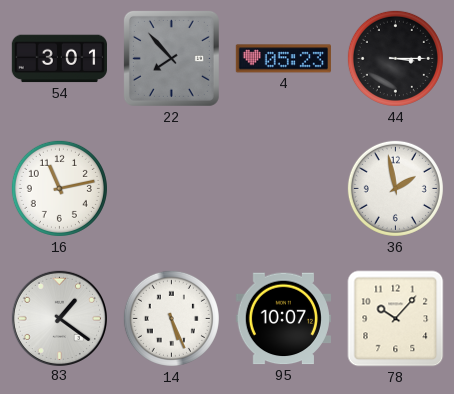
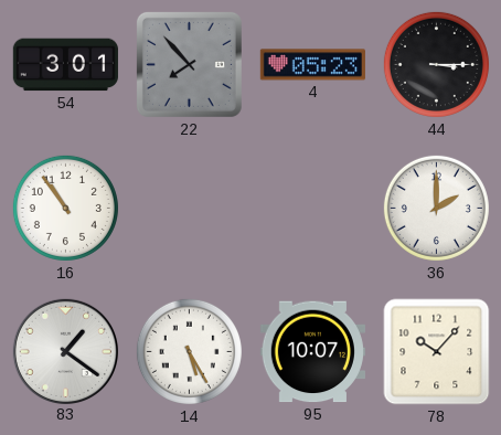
16: 11:13 -> 10:54 (65, 208)
36: 1:58 -> 2:00 (436, 208)
14: 5:26 -> 5:25 (189, 351)
